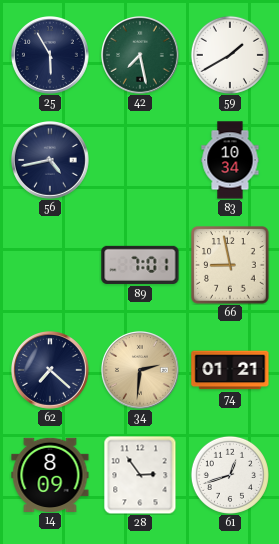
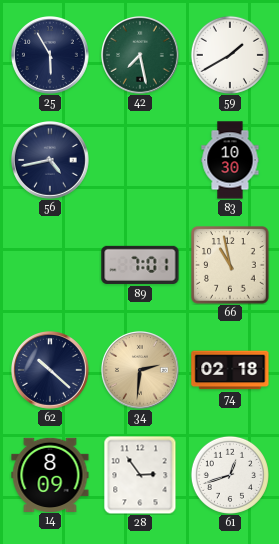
83: 10:34 -> 10:30 (230, 160)
66: 8:58 -> 10:58 (230, 265)
62: 7:22 -> 10:22 (51, 371)
74: 01:21 -> 02:18 (230, 370)
